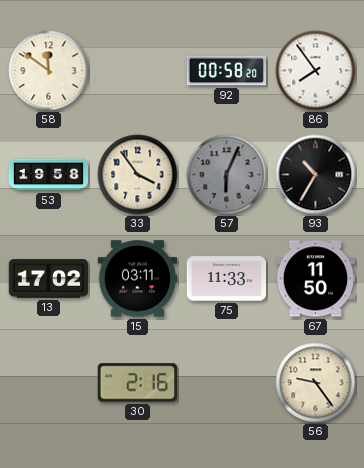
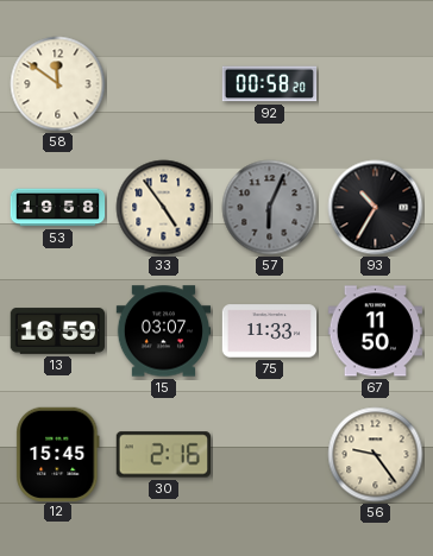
86: 7:54 -> none (316, 71)
33: 3:54 -> 4:54 (164, 208)
13: 17:02 -> 16:59 (58, 331)
15: 03:11 -> 03:07 (164, 331)
12: none -> 15:45 (58, 454)
